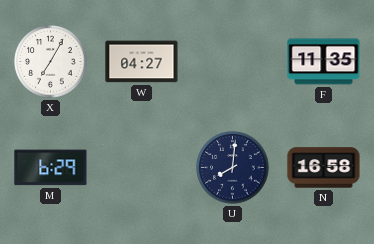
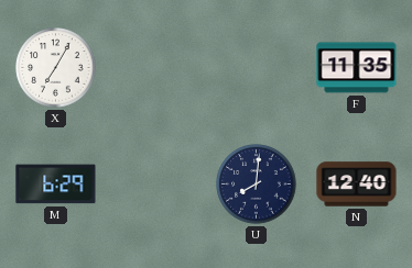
W: 04:27 -> none (142, 62)
N: 16:58 -> 12:40 (357, 185)
